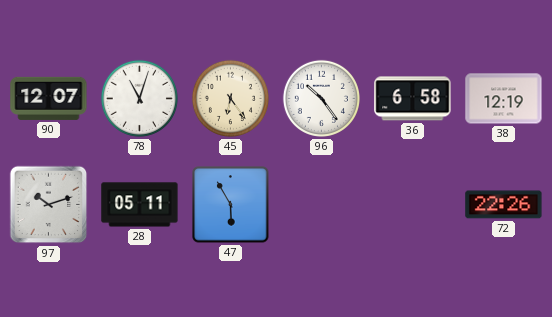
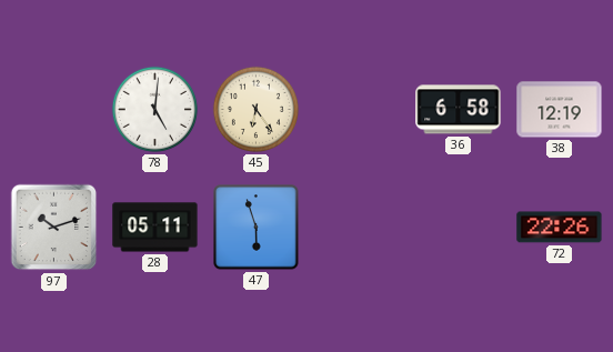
90: 12:07 -> none (49, 98)
78: 11:03 -> 5:01 (154, 109)
96: 10:24 -> none (321, 98)
47: 5:55 -> 5:57 (257, 228)
